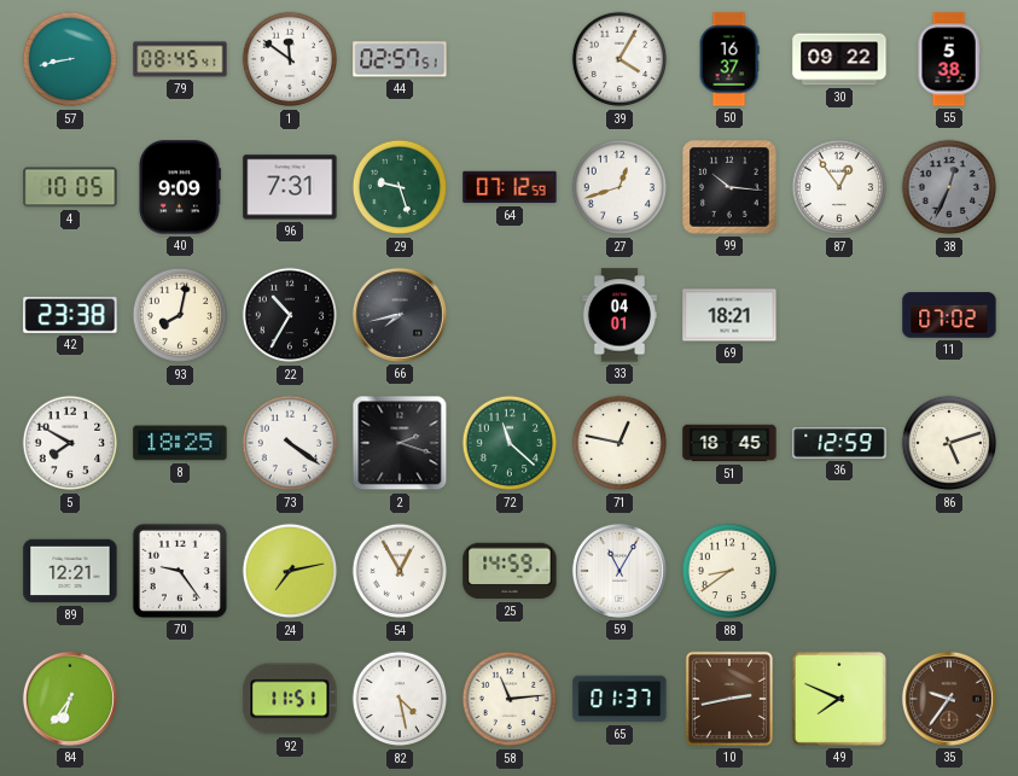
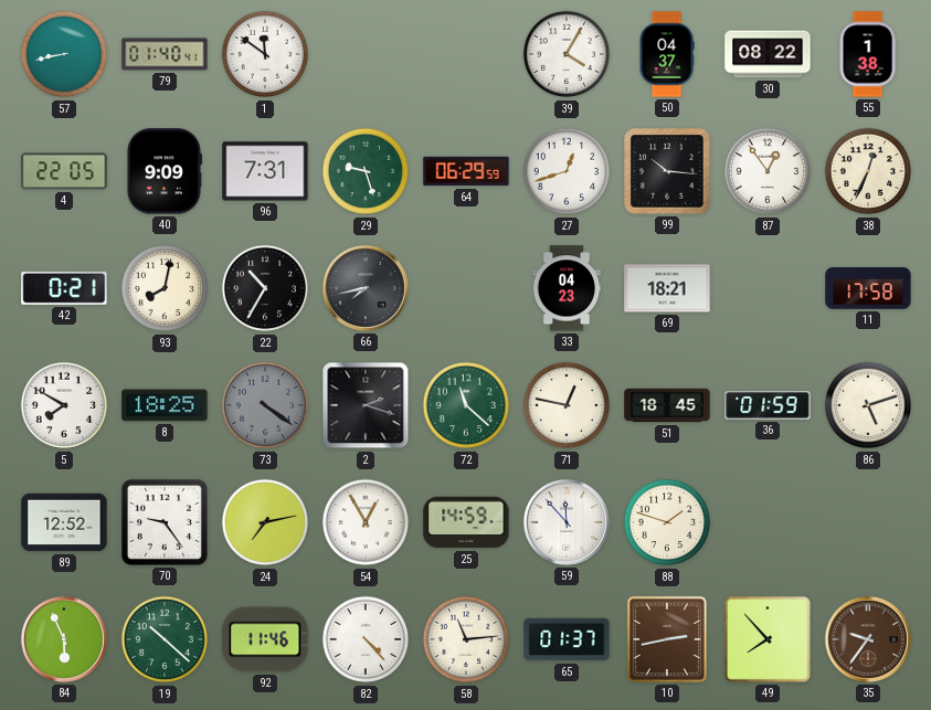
79: 08:45 -> 01:40 (165, 54)
44: 02:57 -> none (400, 59)
50: 16:37 -> 04:37 (667, 54)
30: 09:22 -> 08:22 (768, 54)
55: 5:38 -> 1:38 (868, 54)
4: 10:05 -> 22:05 (64, 171)
64: 07:12 -> 06:29 (466, 171)
38 dial: grey -> cream (868, 171)
42: 23:38 -> 0:21 (64, 288)
33: 04:01 -> 04:23 (565, 288)
11: 07:02 -> 17:58 (868, 288)
73 dial: white -> grey (265, 405)
36: 12:59 -> 01:59 (768, 405)
89: 12:21 -> 12:52 (64, 522)
59: 11:05 -> 11:53 (567, 522)
88: 8:39 -> 1:48 (667, 522)
84: 6:36 -> 5:56 (64, 639)
19: none -> 10:22 (165, 639)
92: 11:51 -> 11:46 (265, 639)
82: 4:28 -> 4:23 (366, 639)
49: 7:49 -> 7:53 (768, 639)
